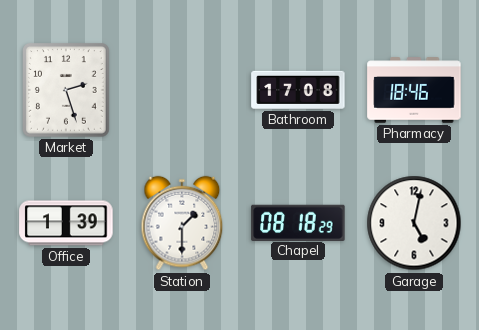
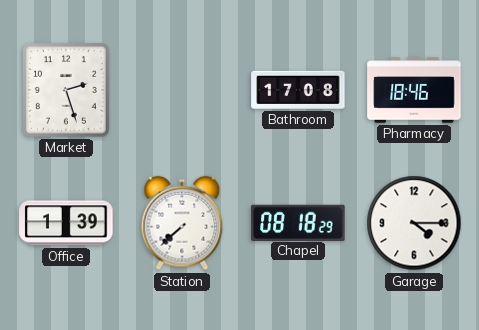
Station: 1:30 -> 7:38 (182, 223)
Garage: 5:02 -> 4:15 (414, 223)
